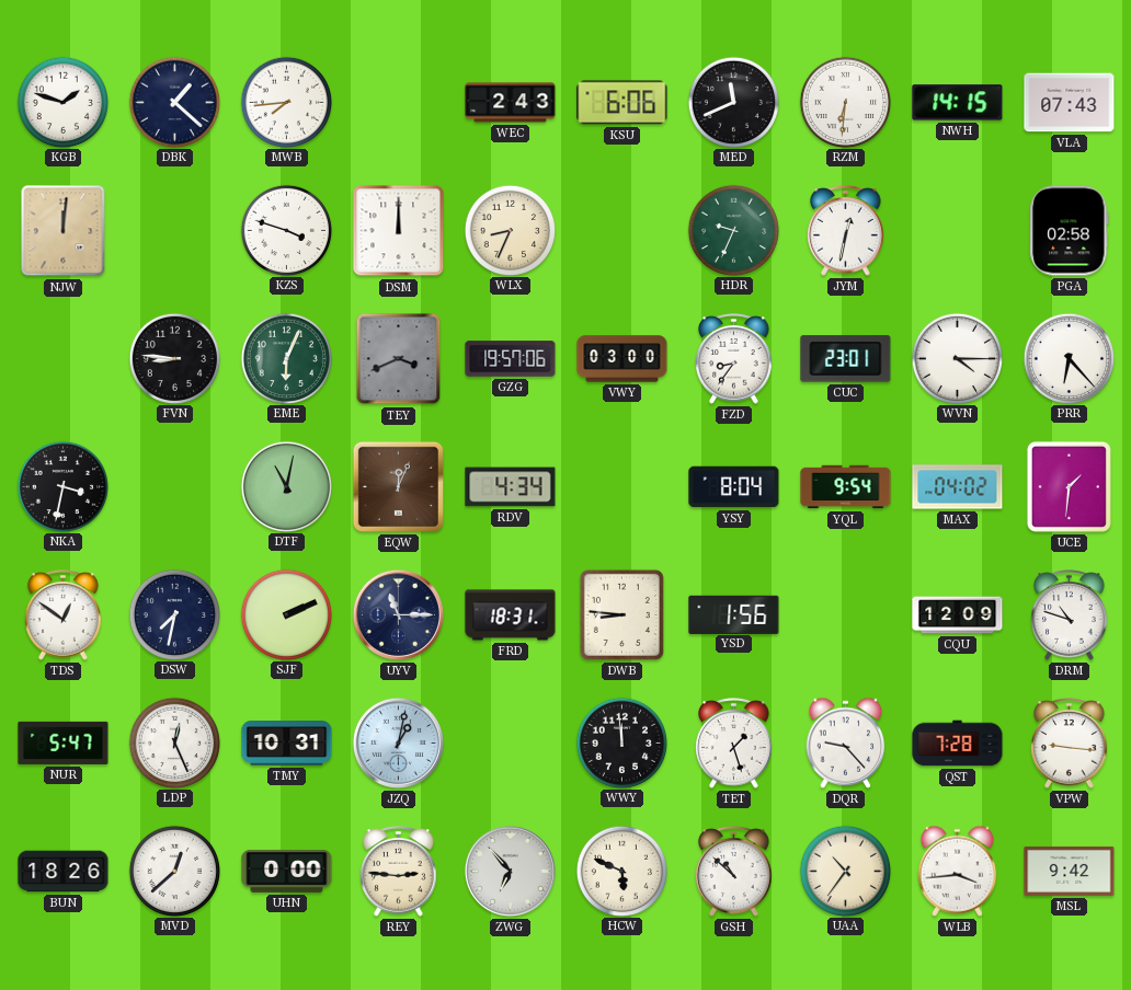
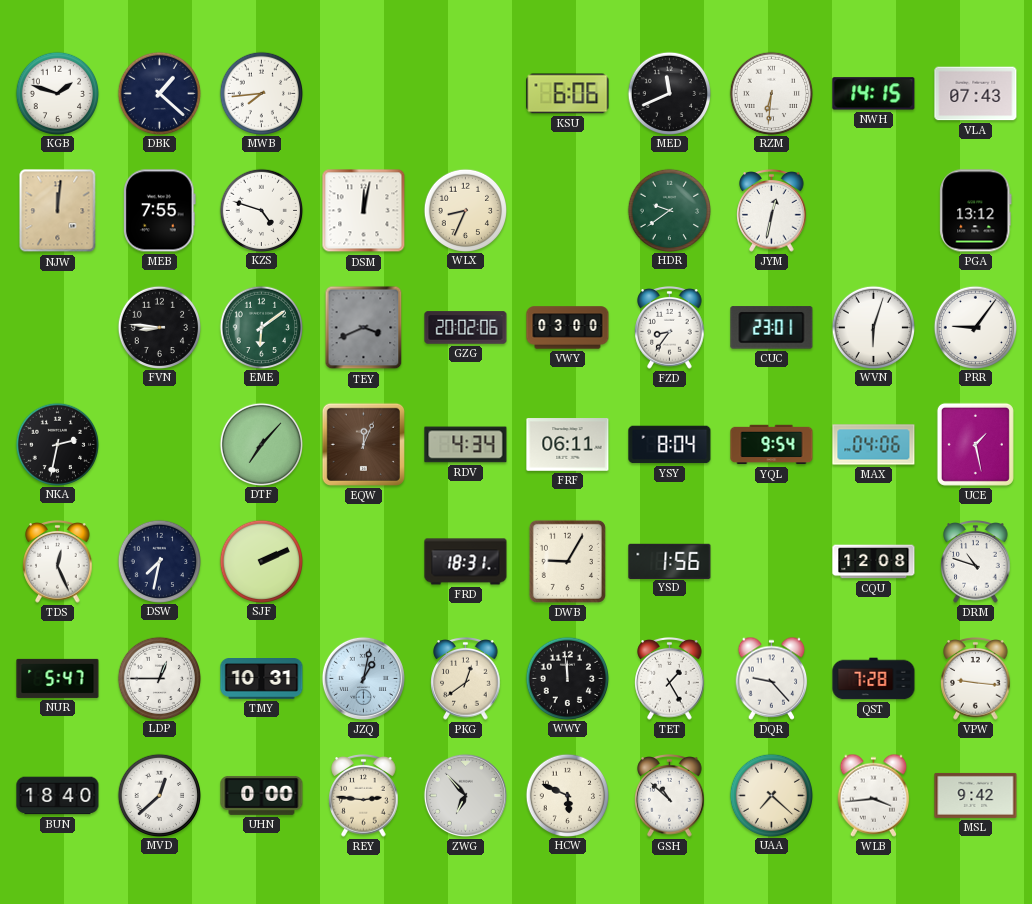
WEC: 2:43 -> none (511, 103)
MEB: none -> 7:55 (160, 211)
KZS: 3:48 -> 4:48 (261, 210)
DSM: 12:00 -> 12:02 (364, 211)
HDR: 9:34 -> 9:39 (669, 210)
PGA: 02:58 -> 13:12 (976, 211)
EME: 6:04 -> 6:09 (261, 327)
GZG: 19:57 -> 20:02 (466, 328)
WVN: 4:15 -> 6:03 (873, 327)
PRR: 6:23 -> 9:06 (975, 327)
NKA: 3:32 -> 2:32 (57, 444)
DTF: 11:02 -> 7:07 (261, 444)
FRF: none -> 06:11 (568, 445)
MAX: 04:02 -> 04:06 (874, 445)
UCE: 1:31 -> 1:28 (975, 444)
TDS: 12:51 -> 12:26 (58, 562)
UYV: 11:15 -> none (398, 614)
DWB: 8:46 -> 9:05 (567, 561)
CQU: 12:09 -> 12:08 (874, 562)
LDP: 12:26 -> 12:45 (159, 678)
PKG: none -> 12:39 (466, 679)
TET: 1:27 -> 1:25 (670, 679)
BUN: 18:26 -> 18:40 (58, 796)
UAA: 10:36 -> 7:22 (771, 795)
